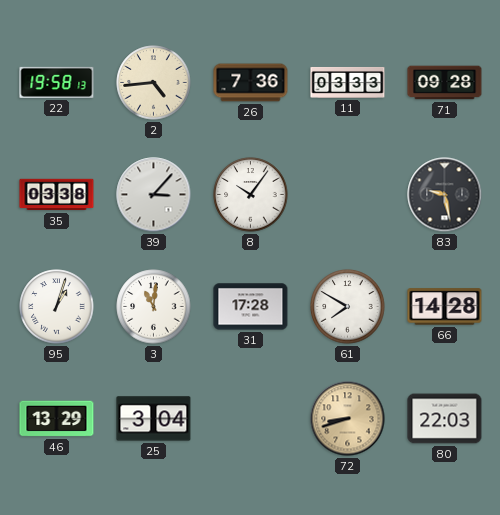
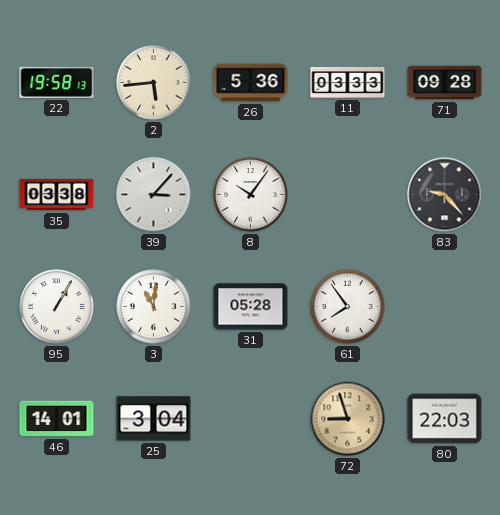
2: 4:44 -> 5:44 (154, 83)
26: 7:36 -> 5:36 (251, 83)
83: 9:28 -> 9:23 (445, 195)
95: 1:03 -> 1:05 (57, 307)
31: 17:28 -> 05:28 (251, 307)
61: 7:50 -> 7:54 (348, 307)
66: 14:28 -> none (445, 307)
46: 13:29 -> 14:01 (57, 419)
72: 8:42 -> 8:57 (348, 419)
